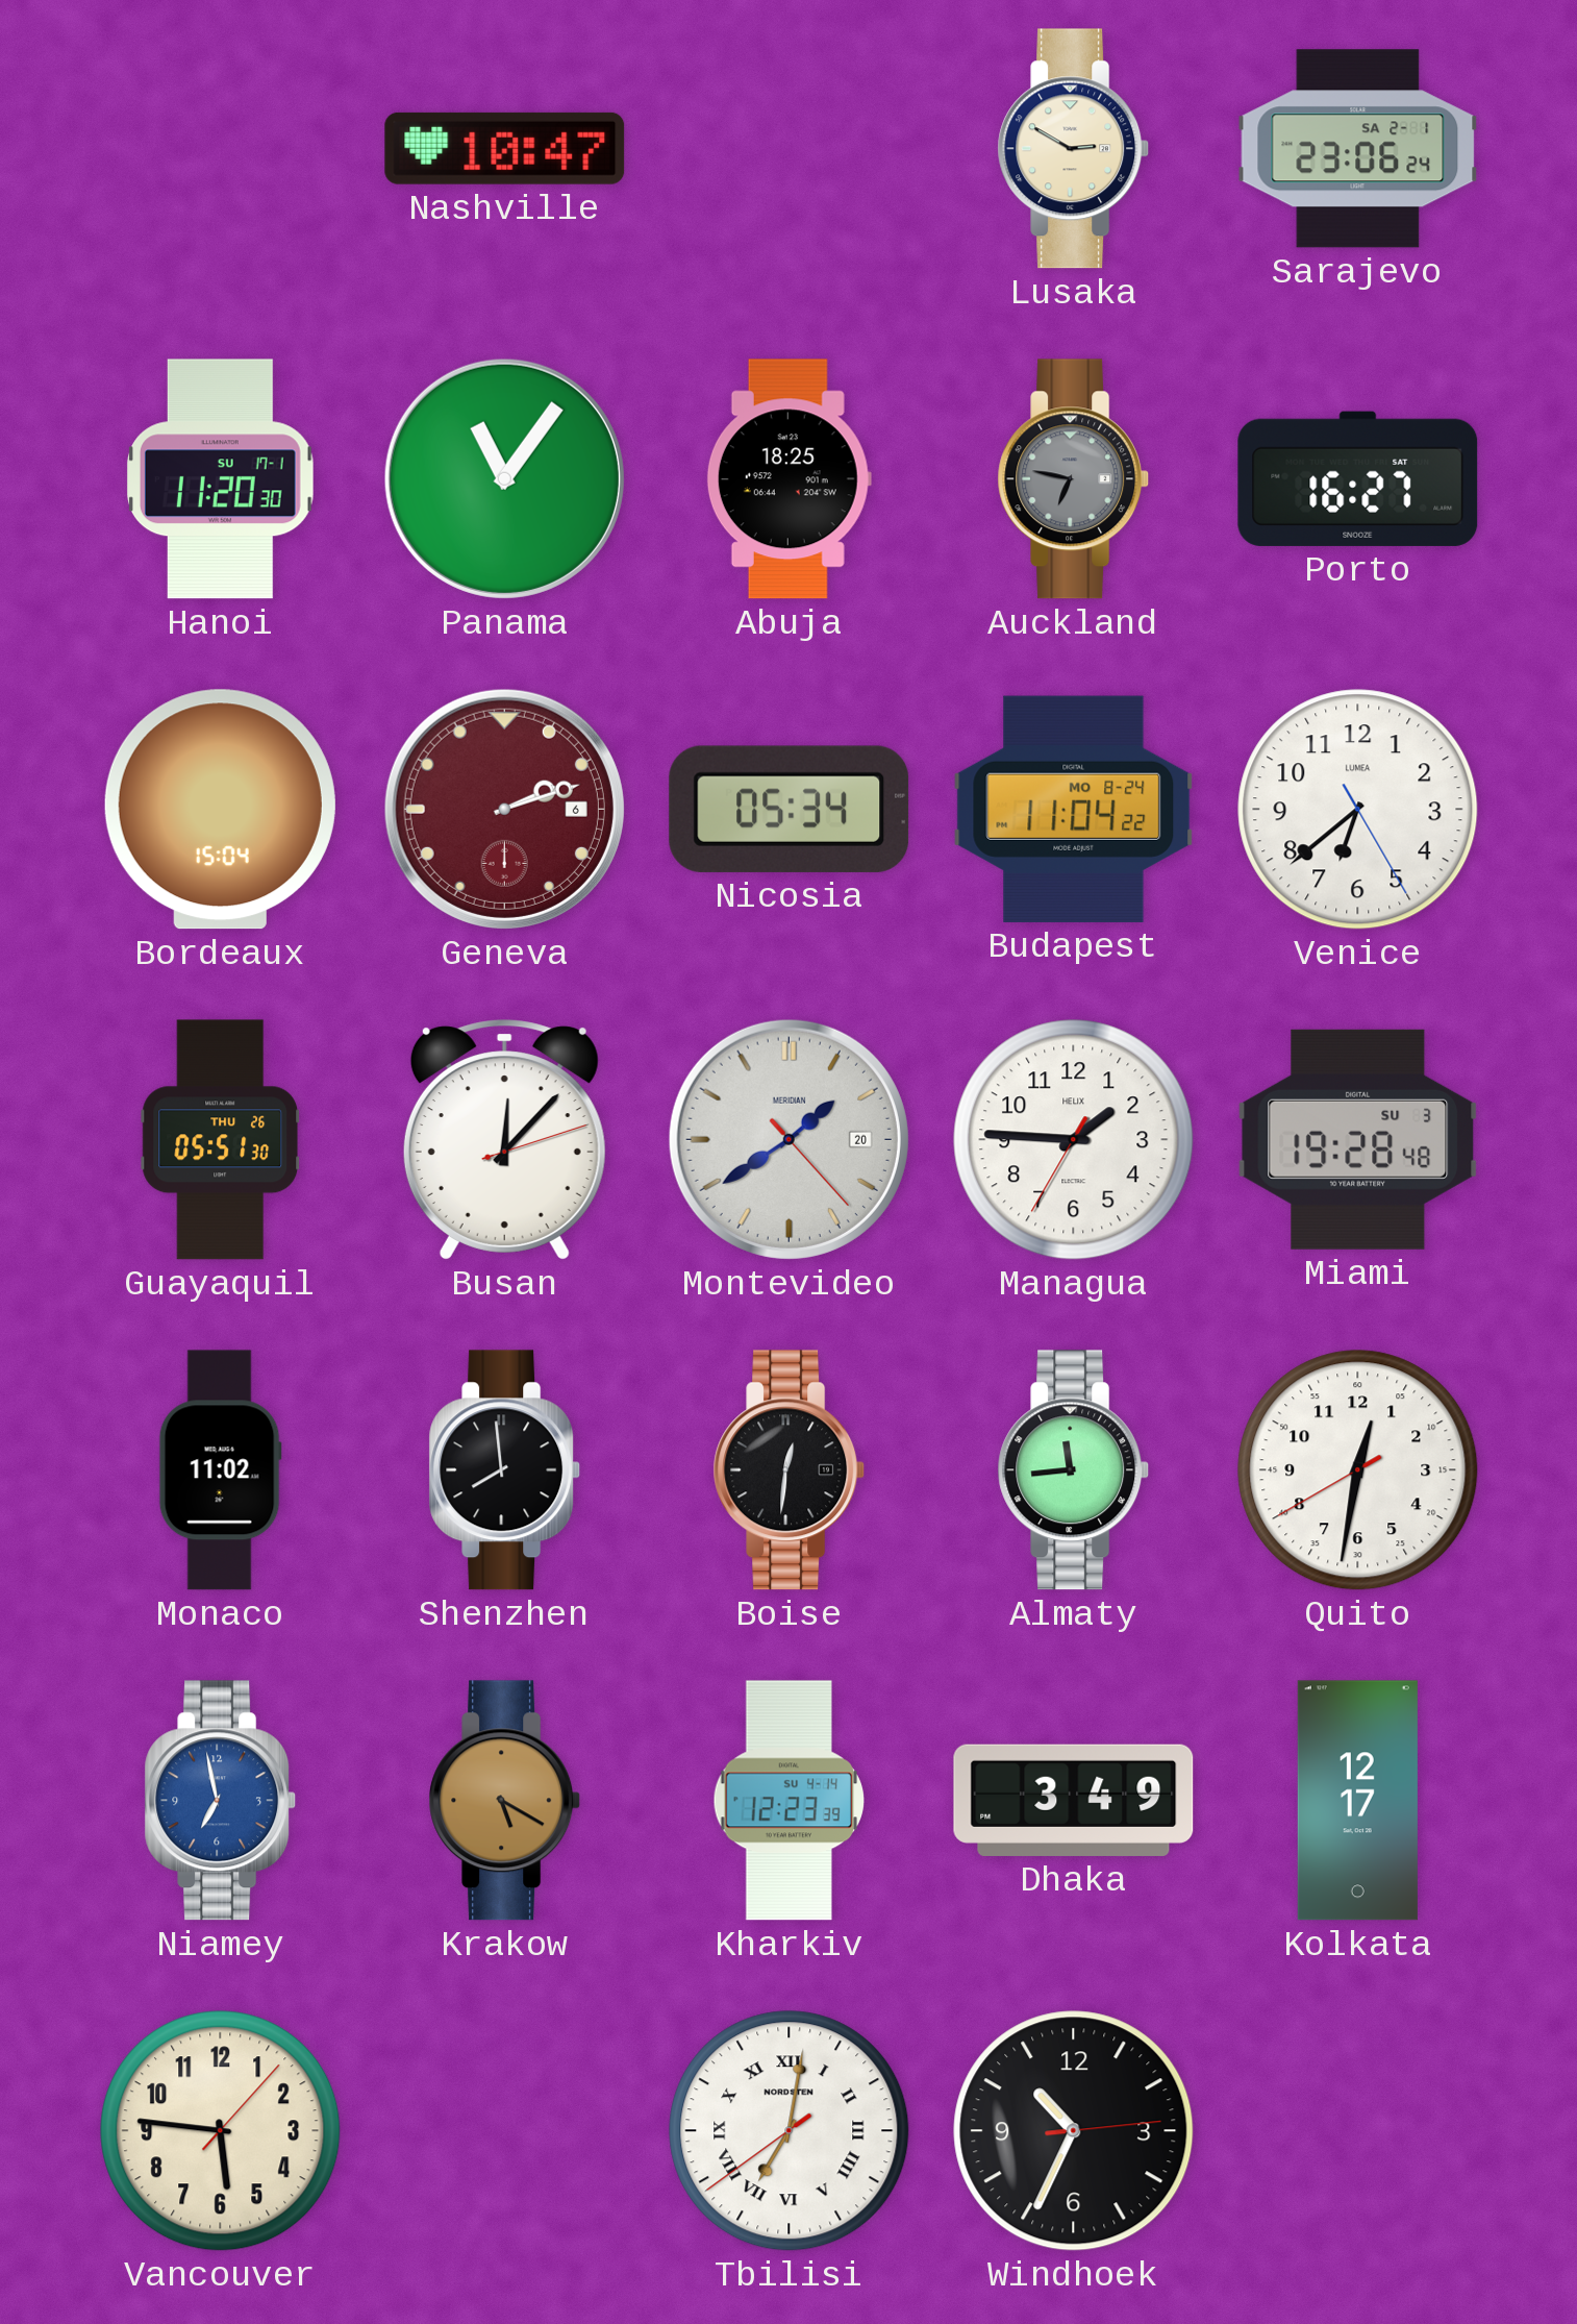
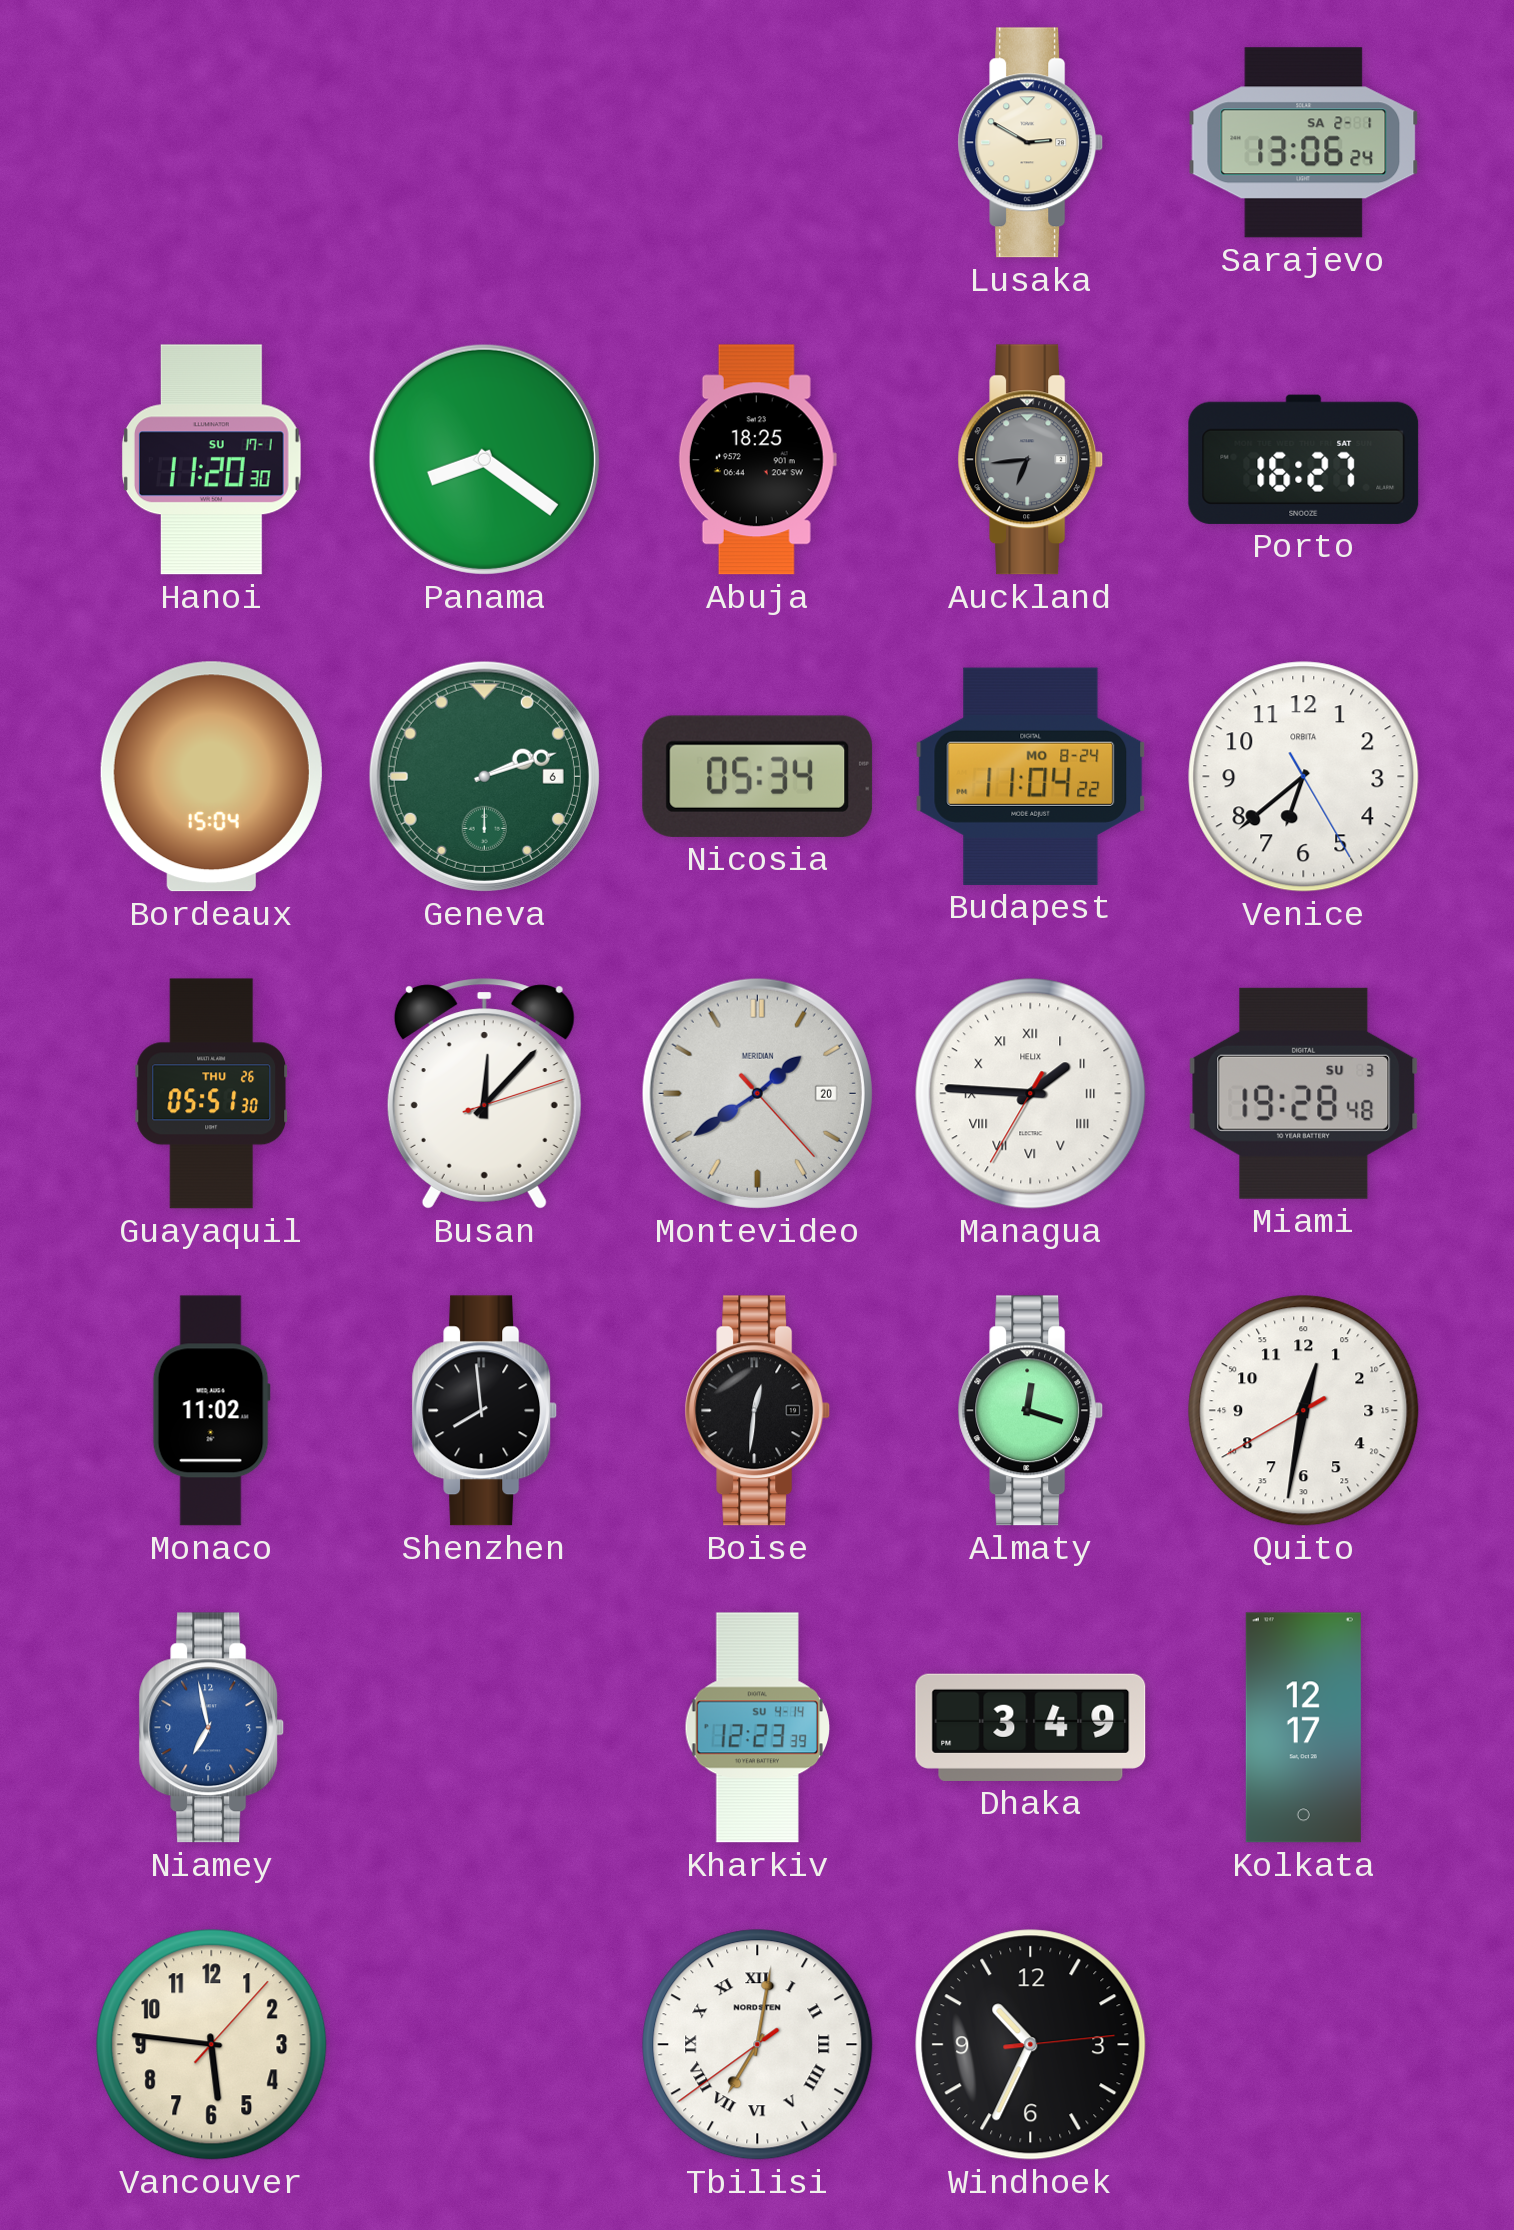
Nashville: 10:47 -> none (505, 148)
Sarajevo: 23:06 -> 13:06 (1304, 143)
Panama: 11:06 -> 8:21 (484, 459)
Auckland: 6:47 -> 6:44 (1031, 460)
Geneva dial: burgundy -> green (484, 776)
Venice brand: LUMEA -> ORBITA (1304, 777)
Managua numerals: Arabic -> Roman (1031, 1094)
Almaty: 11:44 -> 12:18 (1031, 1411)
Krakow: 5:20 -> none (505, 1801)
